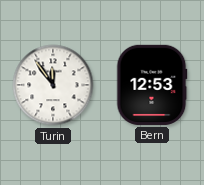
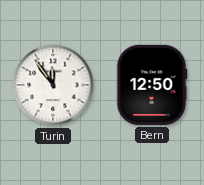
Bern: 12:53 -> 12:50 (152, 85)
